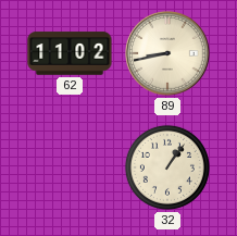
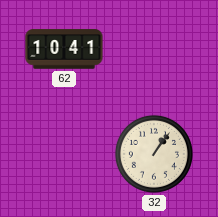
62: 11:02 -> 10:41 (64, 49)
89: 8:43 -> none (167, 53)
